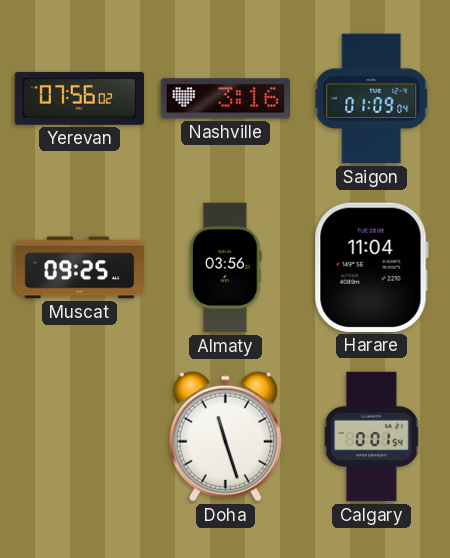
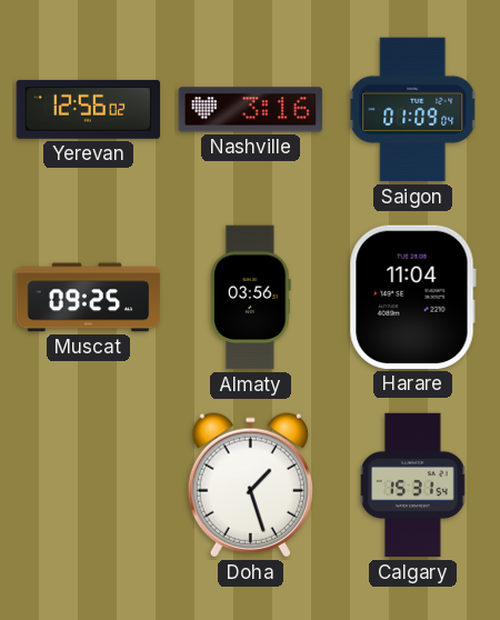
Yerevan: 07:56 -> 12:56 (89, 109)
Doha: 11:27 -> 1:27 (250, 486)
Calgary: 0:01 -> 15:31 (413, 486)
